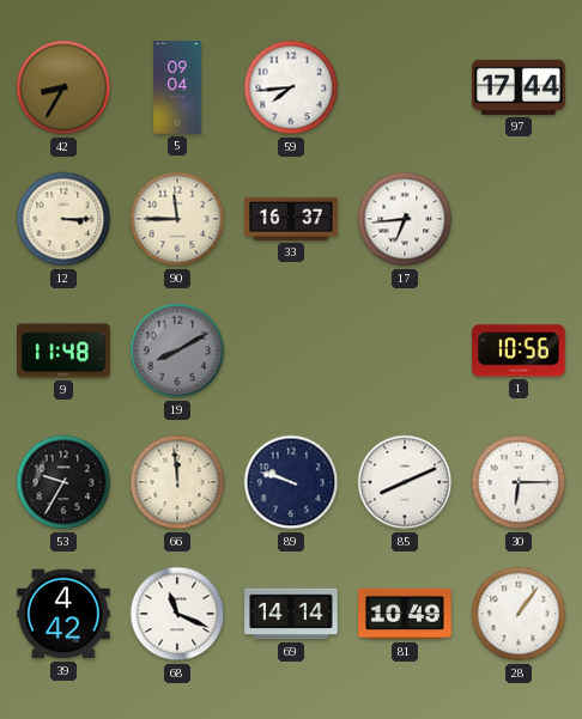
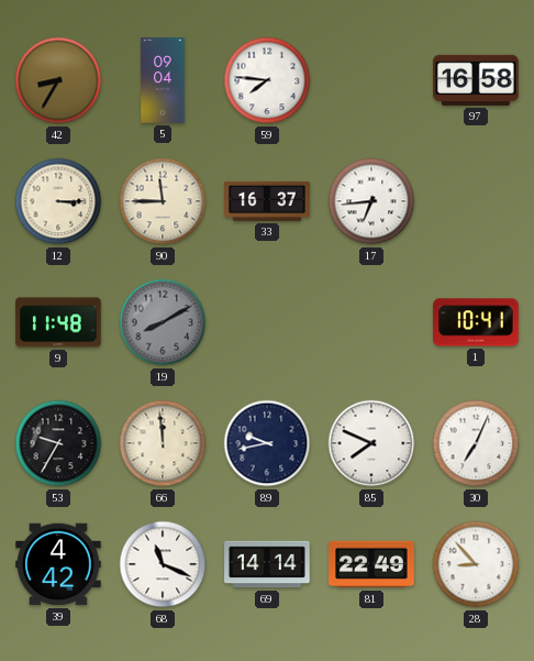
59: 7:44 -> 7:46 (267, 80)
97: 17:44 -> 16:58 (476, 80)
1: 10:56 -> 10:41 (476, 322)
89: 9:48 -> 9:43 (267, 443)
85: 8:11 -> 7:49 (371, 443)
30: 6:15 -> 7:04 (476, 443)
81: 10:49 -> 22:49 (371, 564)
28: 1:06 -> 8:53 (476, 564)
